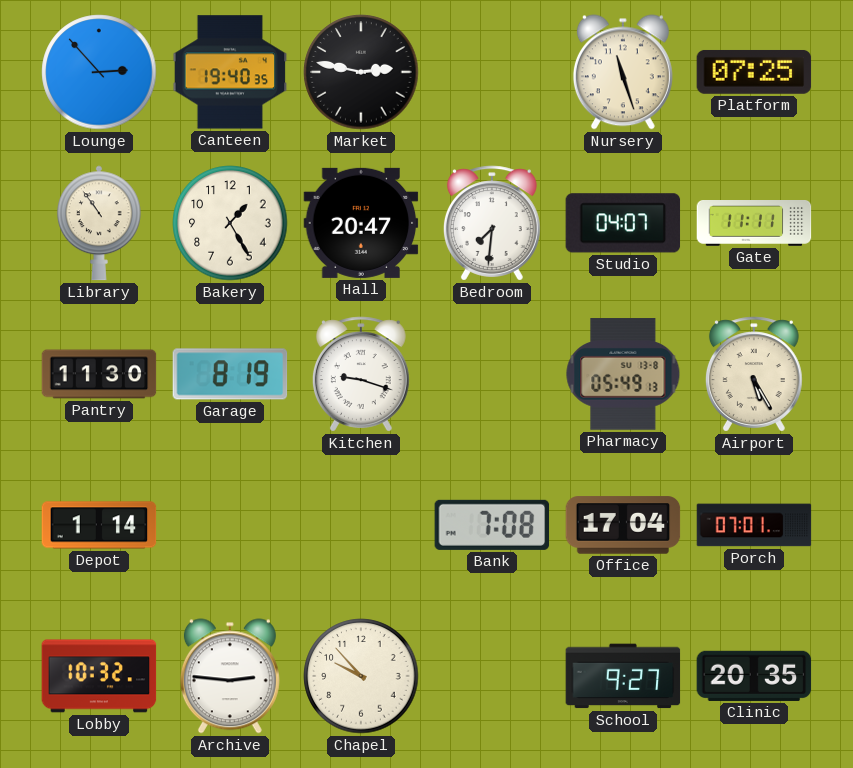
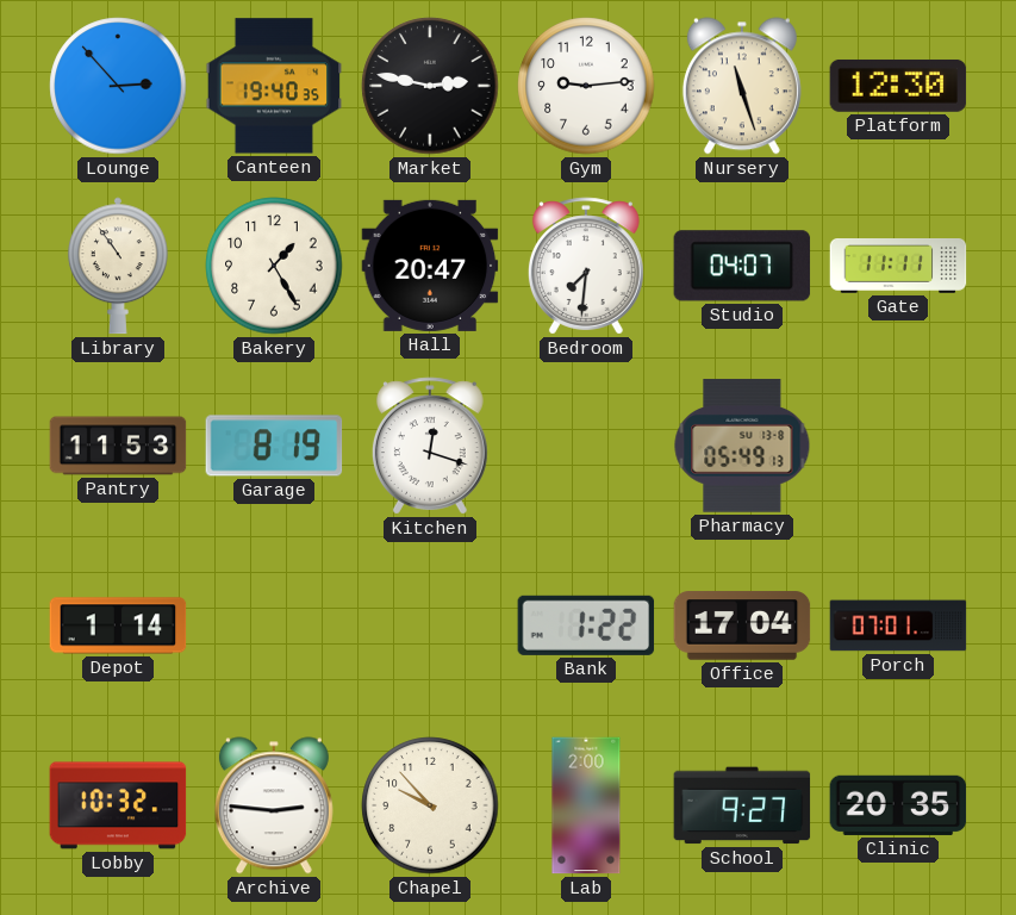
Gym: none -> 9:14 (586, 86)
Platform: 07:25 -> 12:30 (898, 86)
Pantry: 11:30 -> 11:53 (118, 446)
Kitchen: 9:18 -> 12:18 (430, 446)
Airport: 5:25 -> none (754, 374)
Bank: 7:08 -> 1:22 (586, 625)
Lab: none -> 2:00 (586, 805)
